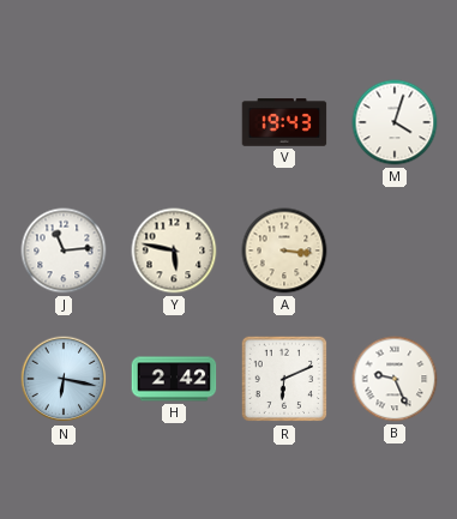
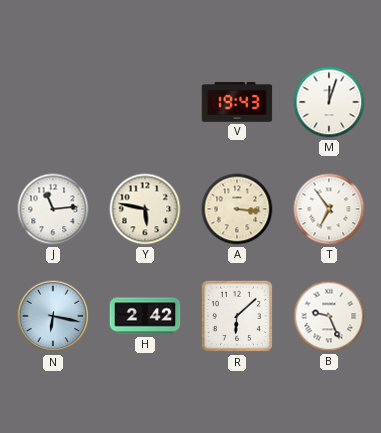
M: 4:03 -> 12:03 (329, 102)
T: none -> 6:54 (329, 209)
R: 6:11 -> 6:08 (237, 316)
